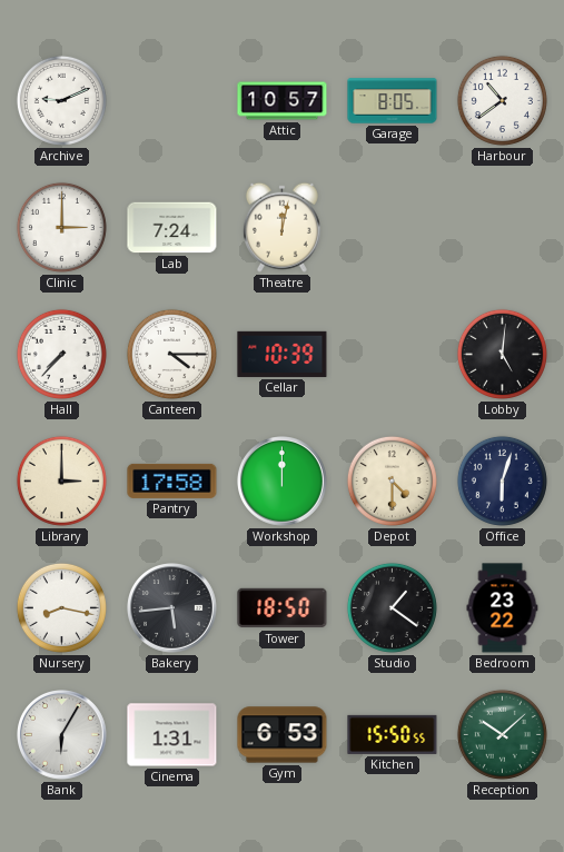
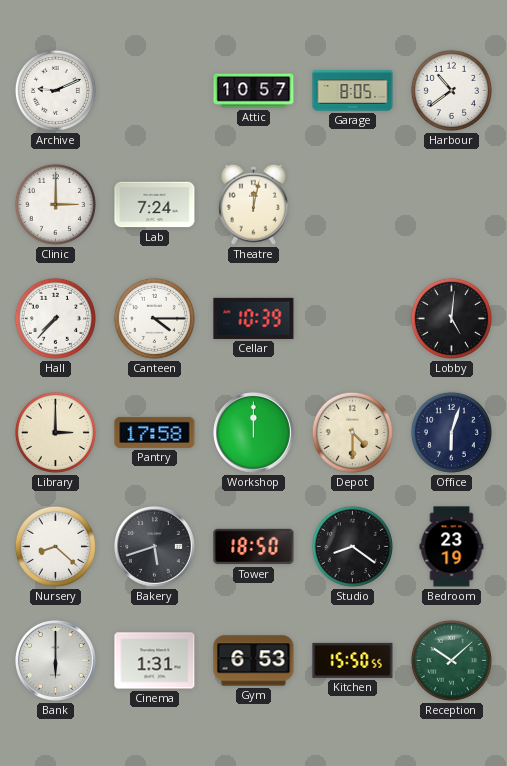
Nursery: 8:17 -> 8:22 (55, 546)
Bakery: 5:44 -> 5:42 (155, 547)
Studio: 1:21 -> 8:21 (352, 546)
Bedroom: 23:22 -> 23:19 (452, 547)
Bank: 6:05 -> 6:00 (56, 661)
